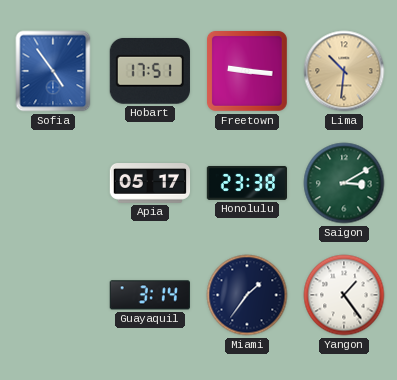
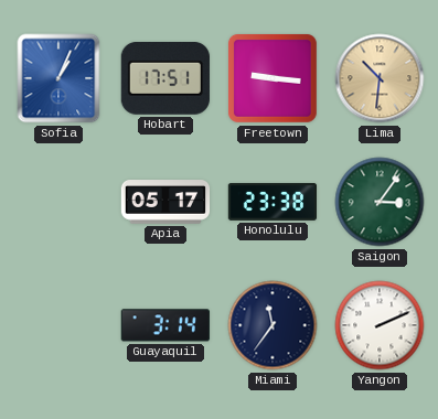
Sofia: 4:54 -> 1:04 (58, 78)
Saigon: 3:10 -> 3:06 (380, 202)
Miami: 1:36 -> 11:36 (273, 325)
Yangon: 1:24 -> 2:11 (380, 325)
